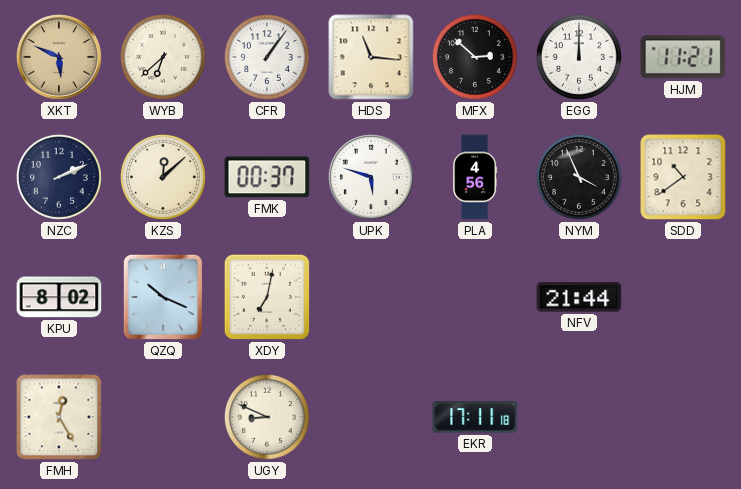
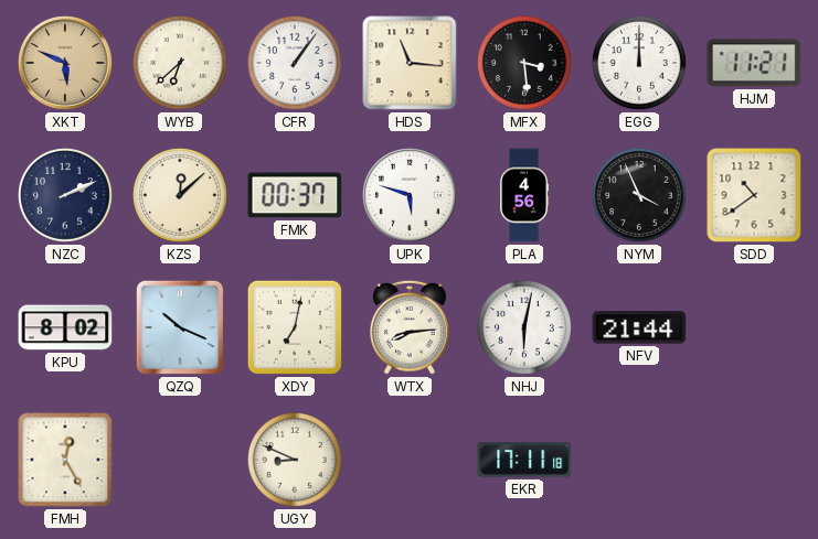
MFX: 2:52 -> 3:29 (524, 63)
WTX: none -> 8:14 (410, 327)
NHJ: none -> 6:02 (524, 327)
